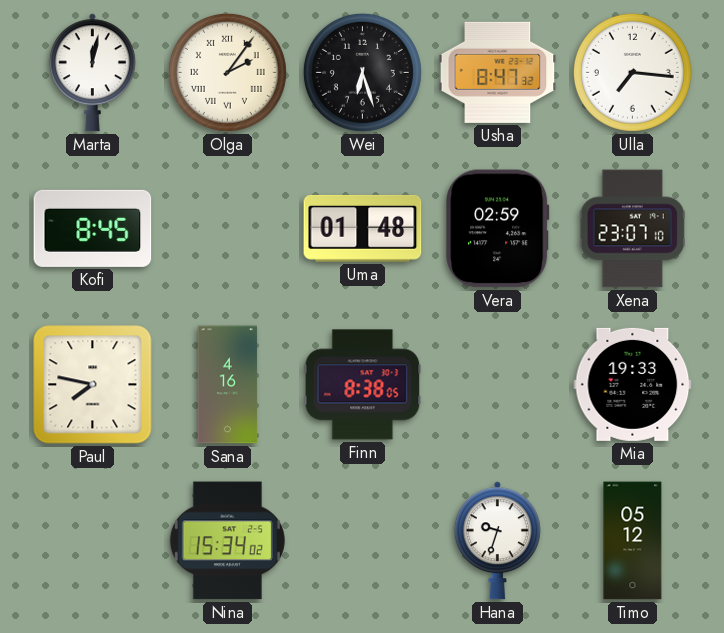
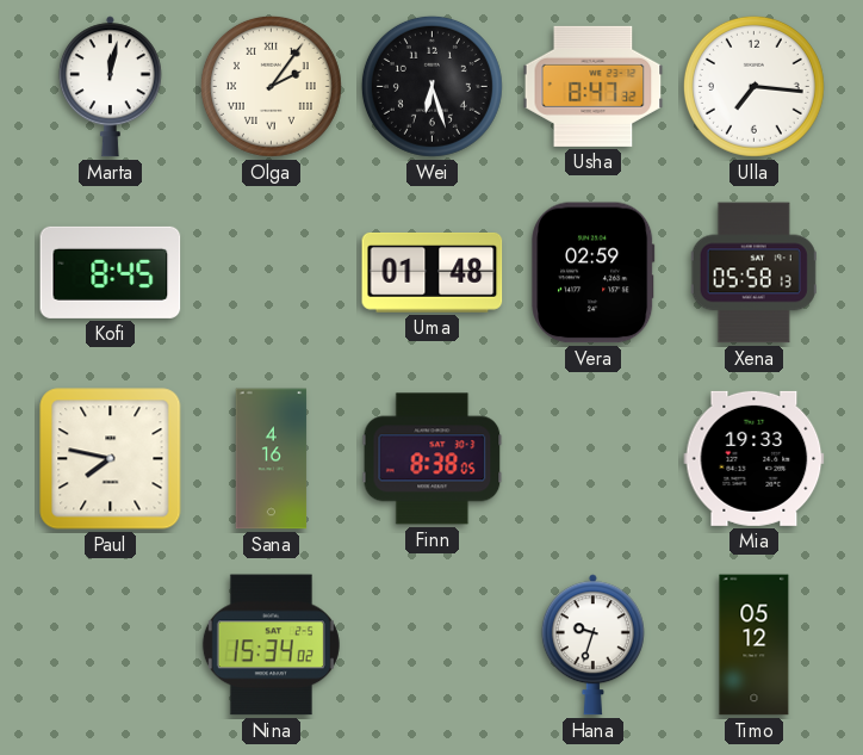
Xena: 23:07 -> 05:58 (753, 273)
